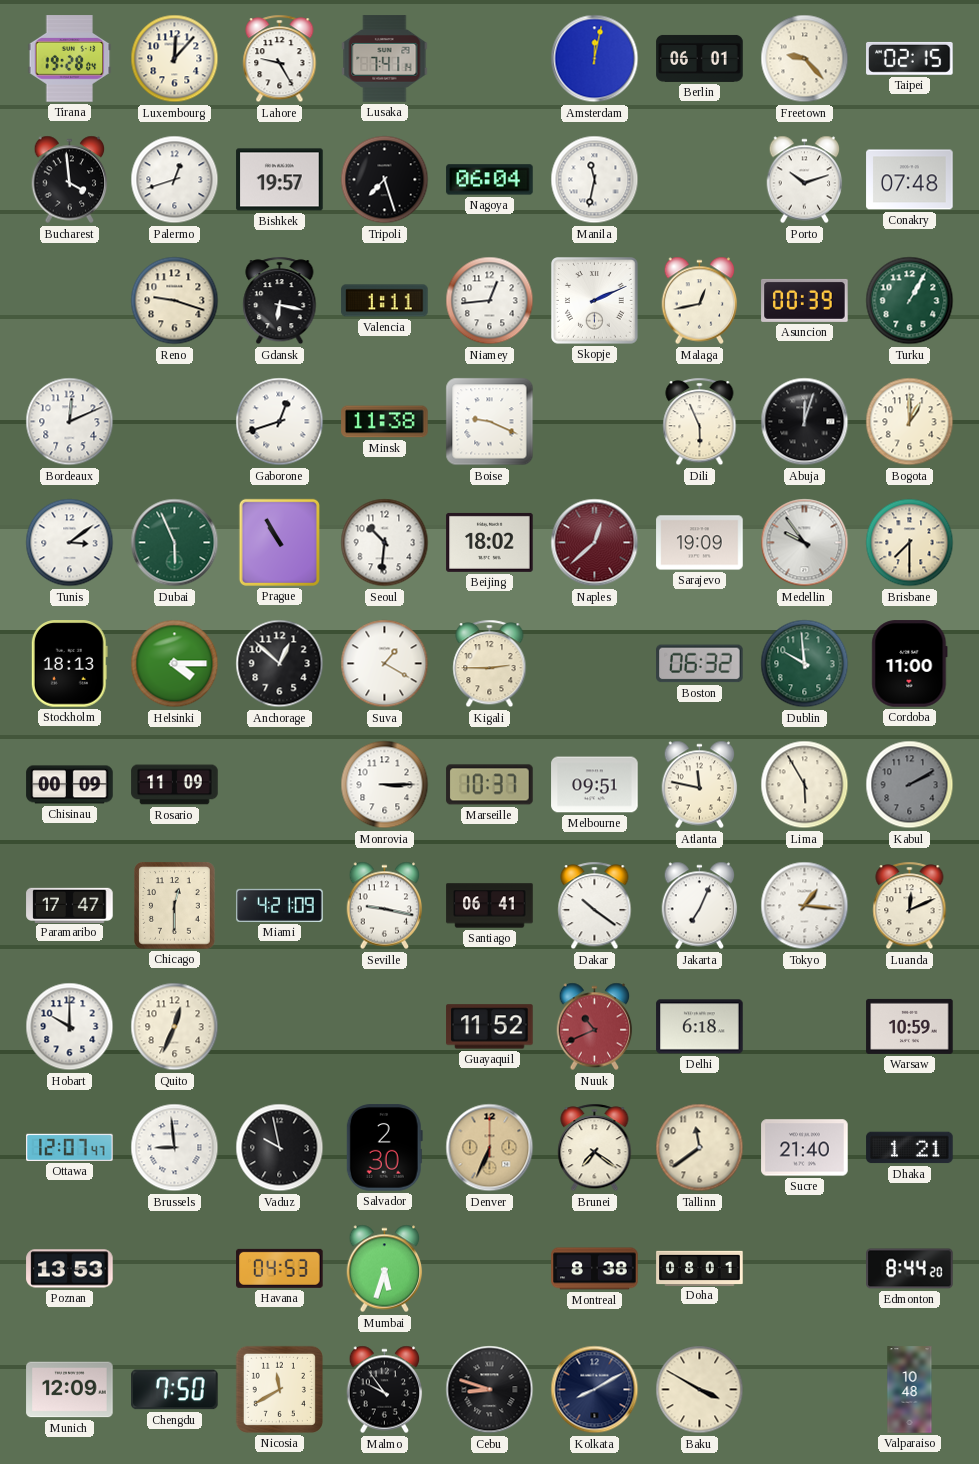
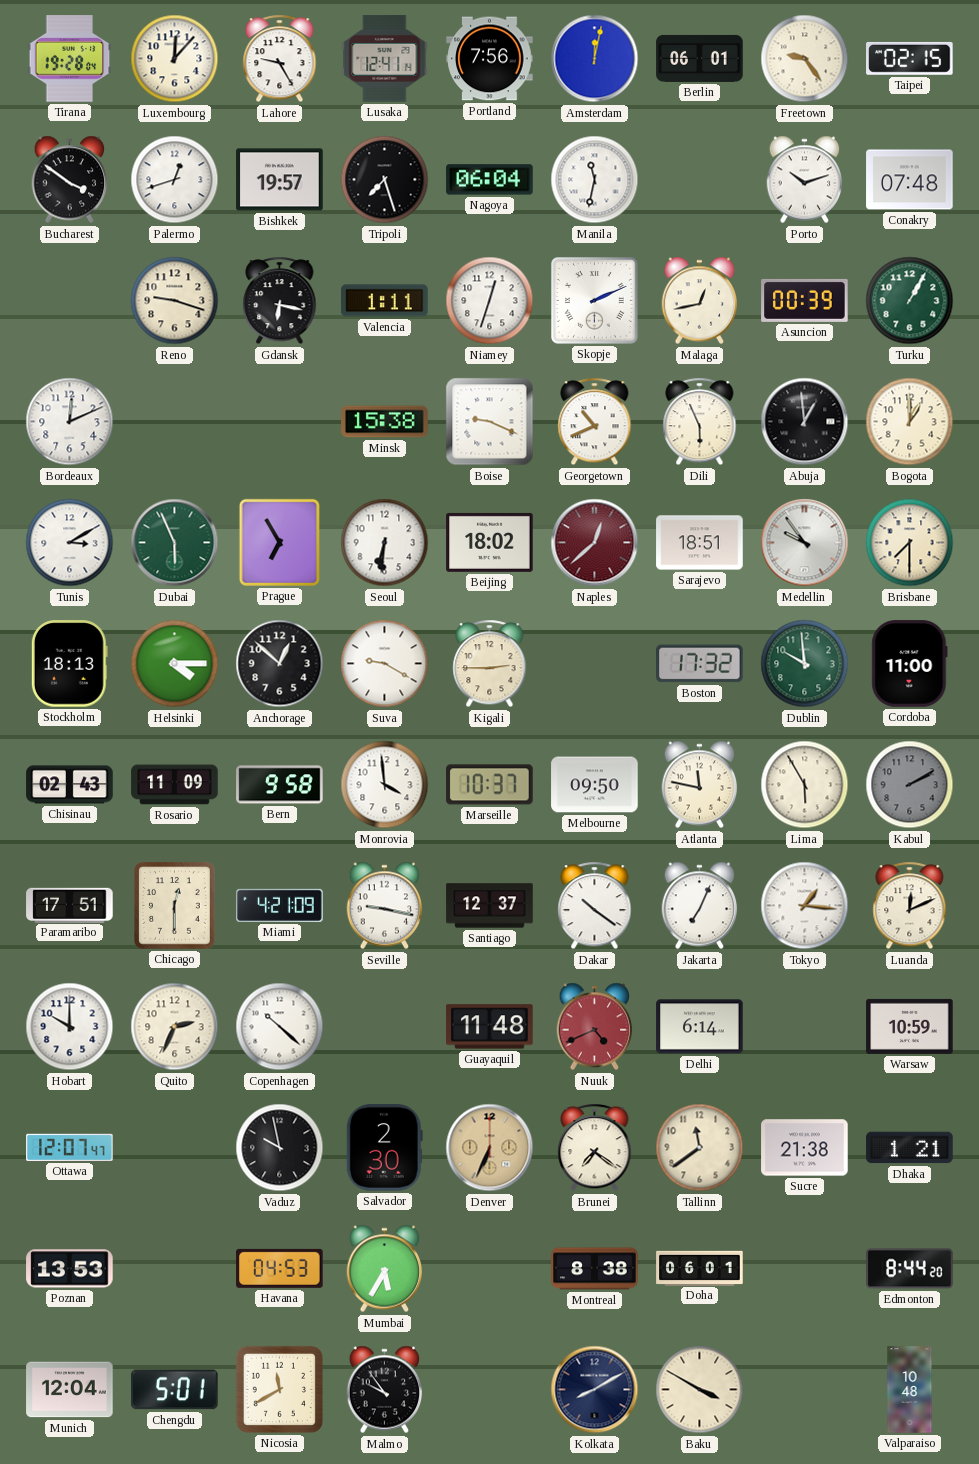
Lusaka: 7:41 -> 12:41 (385, 59)
Portland: none -> 7:56 (490, 59)
Freetown: 9:23 -> 9:24 (805, 59)
Bucharest: 3:59 -> 3:51 (70, 180)
Niamey: 12:44 -> 12:33 (490, 301)
Gaborone: 12:42 -> none (280, 422)
Minsk: 11:38 -> 15:38 (385, 422)
Georgetown: none -> 10:41 (595, 422)
Abuja: 12:03 -> 12:59 (805, 422)
Tunis: 3:09 -> 3:10 (70, 543)
Prague: 10:55 -> 6:55 (279, 542)
Seoul: 10:31 -> 6:31 (385, 543)
Sarajevo: 19:09 -> 18:51 (700, 543)
Suva: 1:20 -> 9:20 (385, 664)
Boston: 06:32 -> 17:32 (700, 664)
Chisinau: 00:09 -> 02:43 (70, 785)
Bern: none -> 9:58 (280, 785)
Monrovia: 3:15 -> 3:59 (385, 785)
Melbourne: 09:51 -> 09:50 (595, 785)
Paramaribo: 17:47 -> 17:51 (70, 905)
Santiago: 06:41 -> 12:37 (490, 906)
Quito: 12:34 -> 2:34 (175, 1027)
Copenhagen: none -> 10:22 (280, 1027)
Guayaquil: 11:52 -> 11:48 (490, 1027)
Nuuk: 10:41 -> 4:41 (595, 1027)
Delhi: 6:18 -> 6:14 (700, 1027)
Brussels: 8:59 -> none (175, 1148)
Sucre: 21:40 -> 21:38 (805, 1148)
Mumbai: 5:33 -> 5:35 (385, 1269)
Doha: 08:01 -> 06:01 (700, 1268)
Munich: 12:09 -> 12:04 (70, 1390)
Chengdu: 7:50 -> 5:01 (175, 1390)
Cebu: 8:48 -> none (490, 1390)
